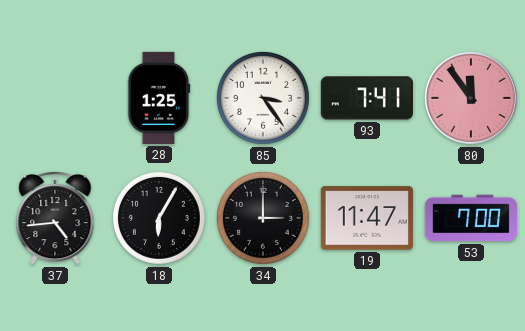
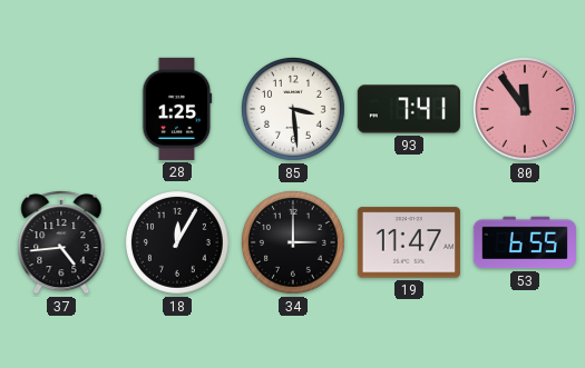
85: 3:24 -> 3:29 (293, 109)
18: 6:05 -> 12:05 (177, 242)
53: 7:00 -> 6:55 (525, 242)
